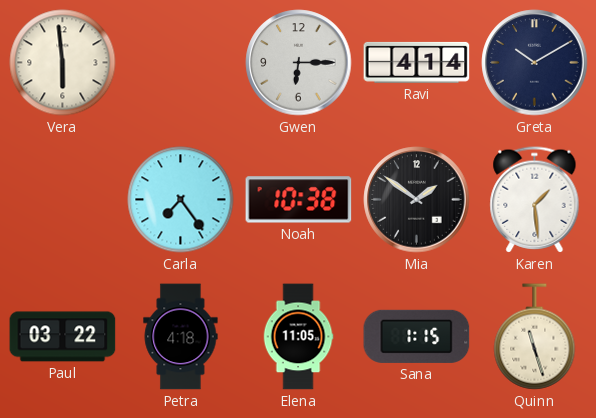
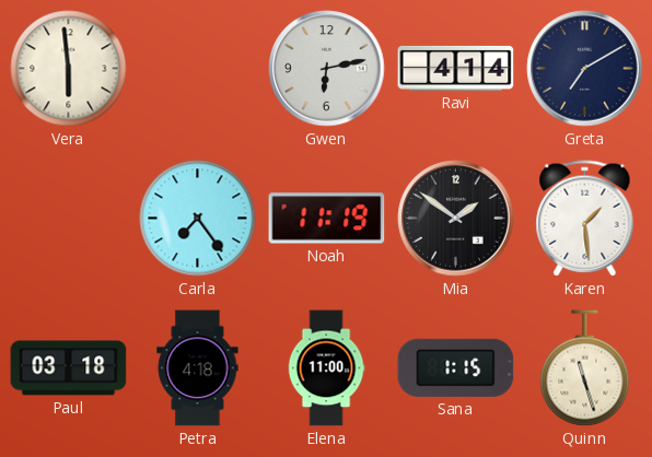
Gwen: 6:15 -> 6:13 (327, 69)
Greta: 10:10 -> 7:10 (585, 69)
Noah: 10:38 -> 11:19 (327, 219)
Paul: 03:22 -> 03:18 (69, 368)
Elena: 11:05 -> 11:00 (326, 368)
